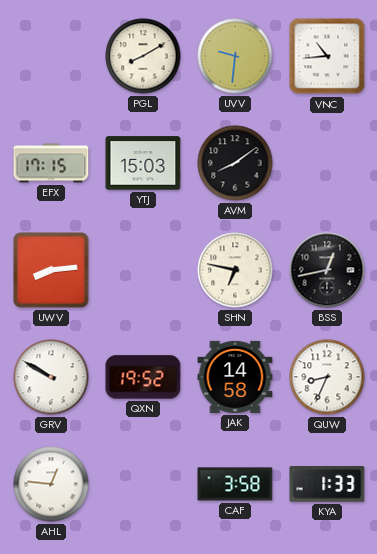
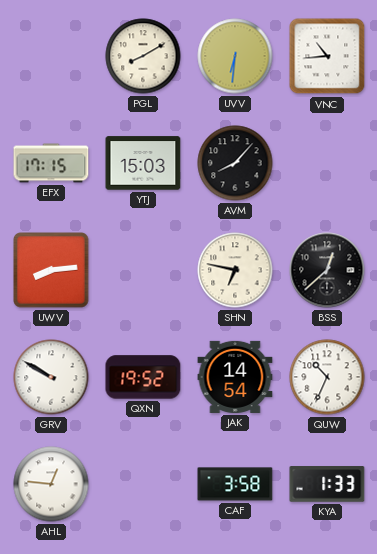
UVV: 9:31 -> 6:31 (235, 56)
AVM: 8:09 -> 8:07 (235, 163)
BSS: 12:43 -> 12:38 (327, 270)
JAK: 14:58 -> 14:54 (235, 377)
QUW: 8:34 -> 10:34 (327, 377)
